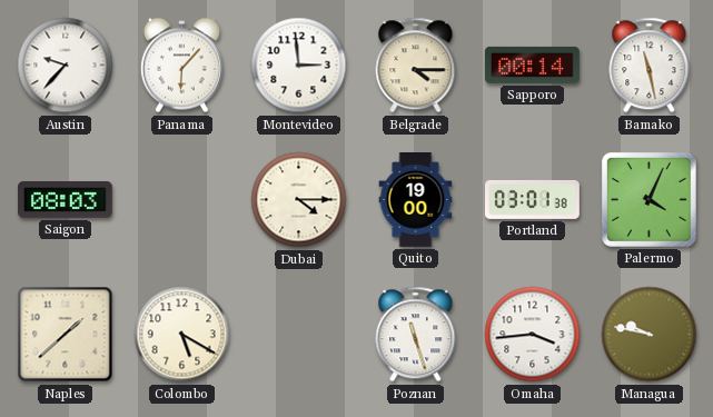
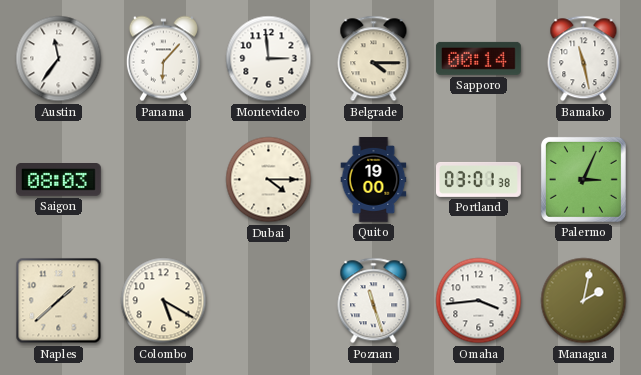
Austin: 9:37 -> 11:36 (59, 59)
Palermo: 4:04 -> 3:04 (583, 179)
Managua: 9:47 -> 2:02 (584, 301)
